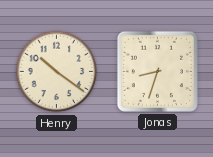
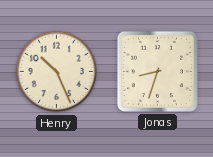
Henry: 10:21 -> 10:26 (57, 72)
